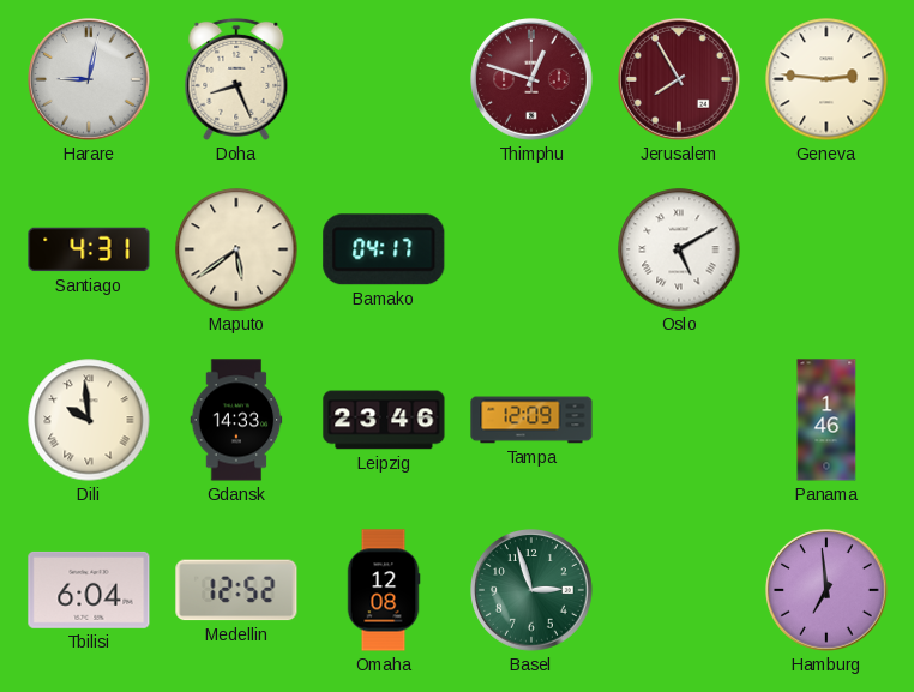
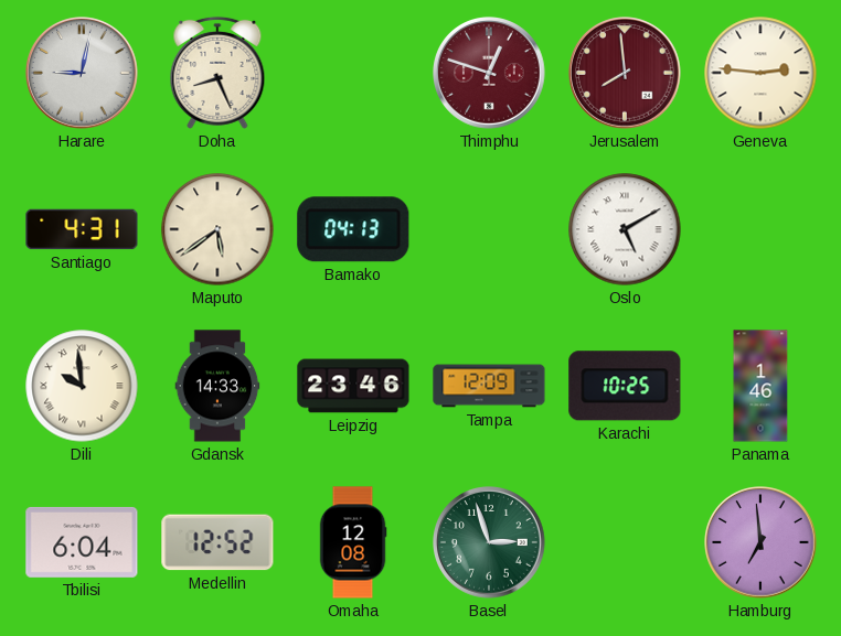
Jerusalem: 7:55 -> 7:59 (626, 74)
Bamako: 04:17 -> 04:13 (353, 229)
Karachi: none -> 10:25 (625, 386)
